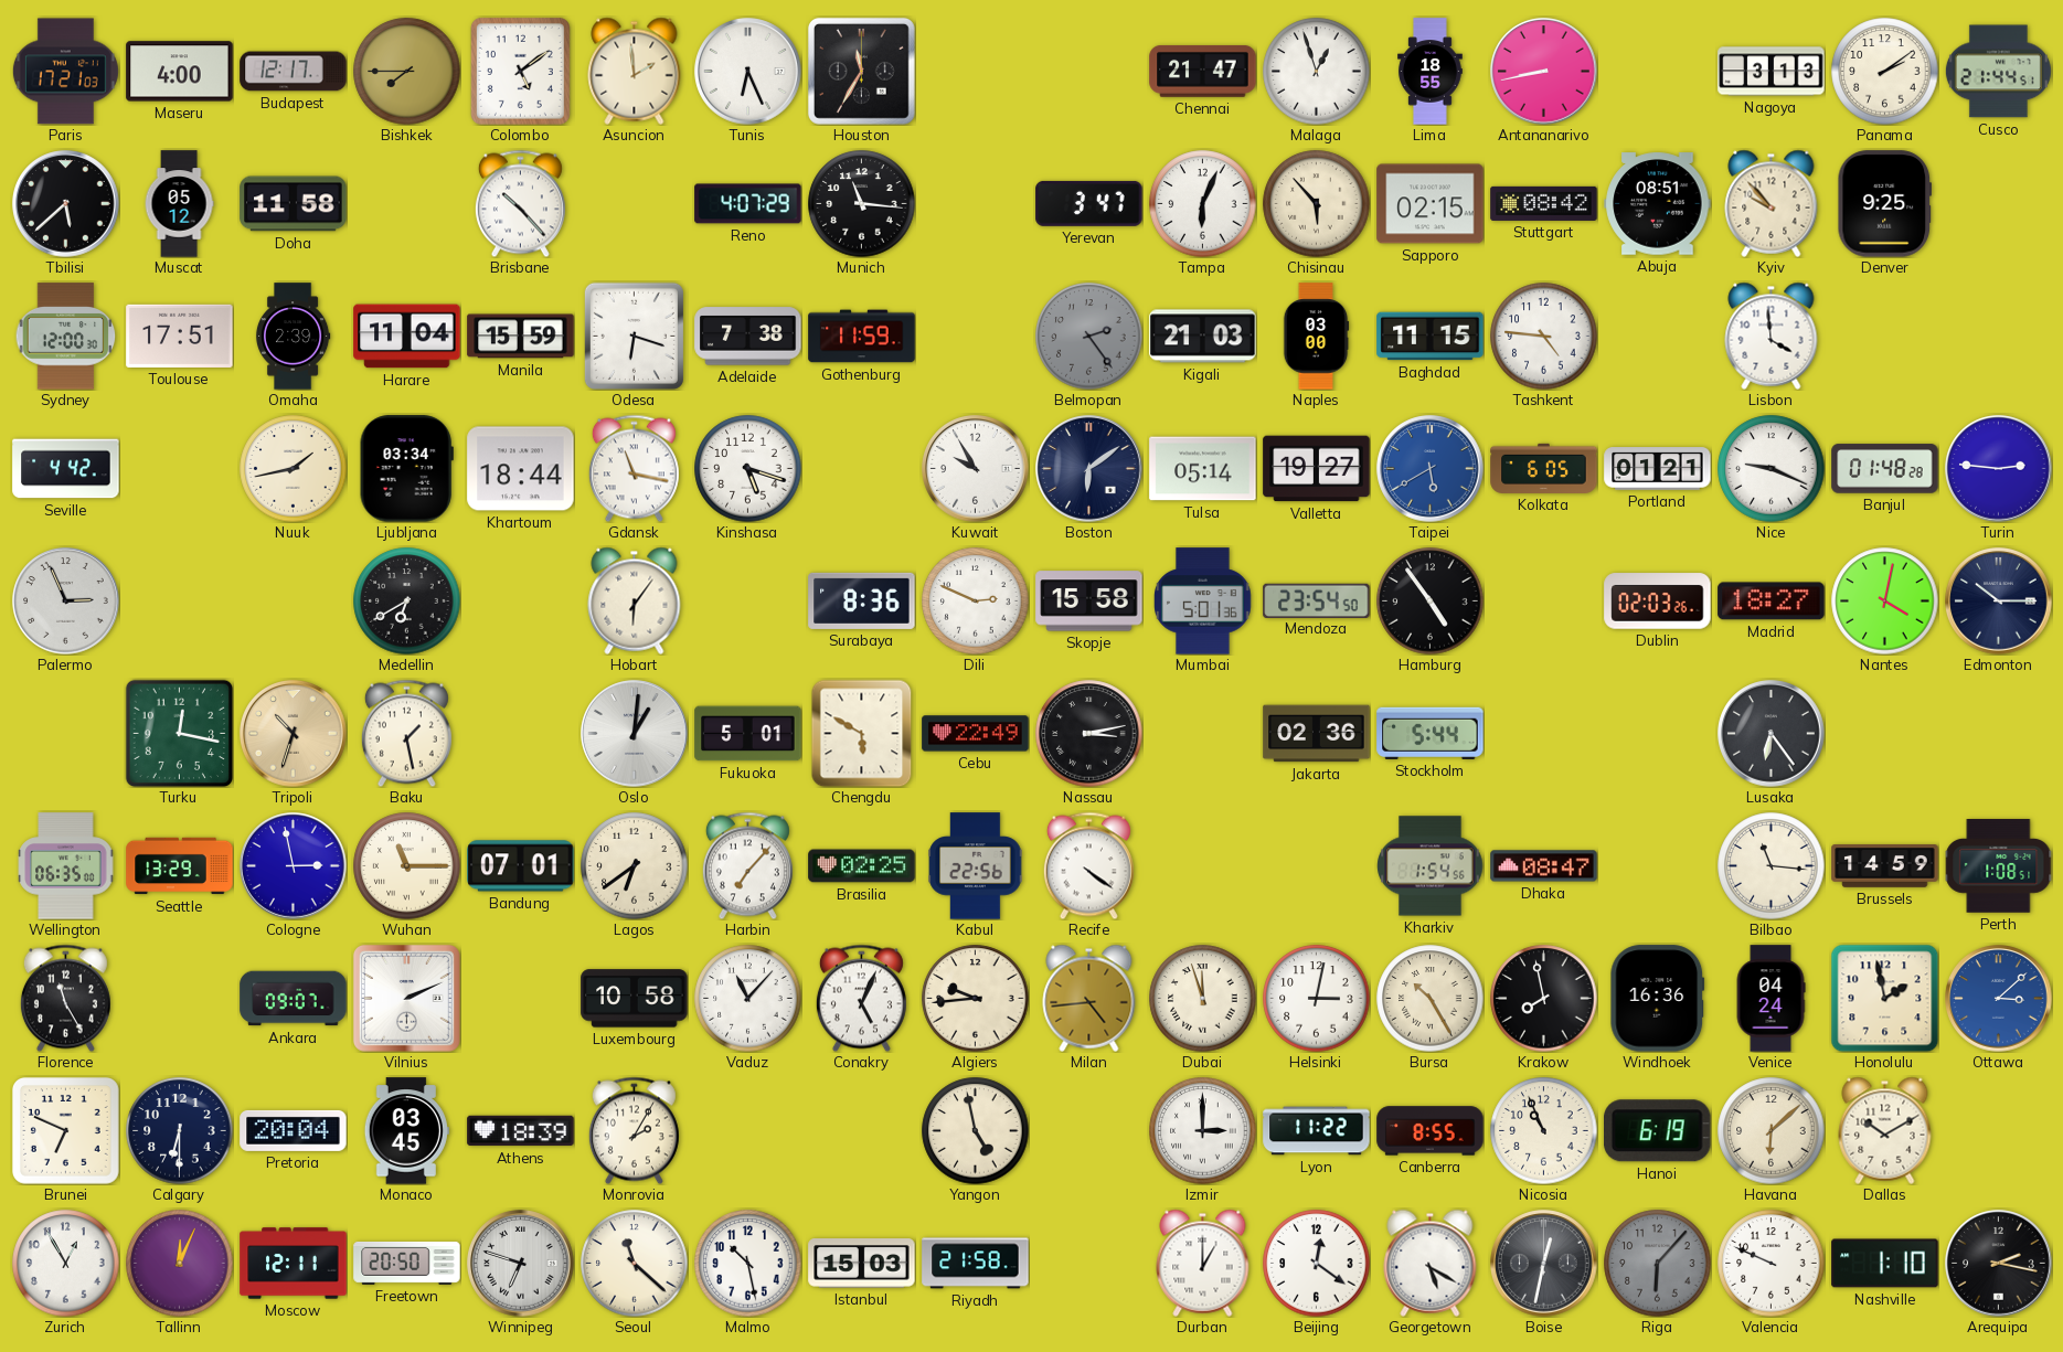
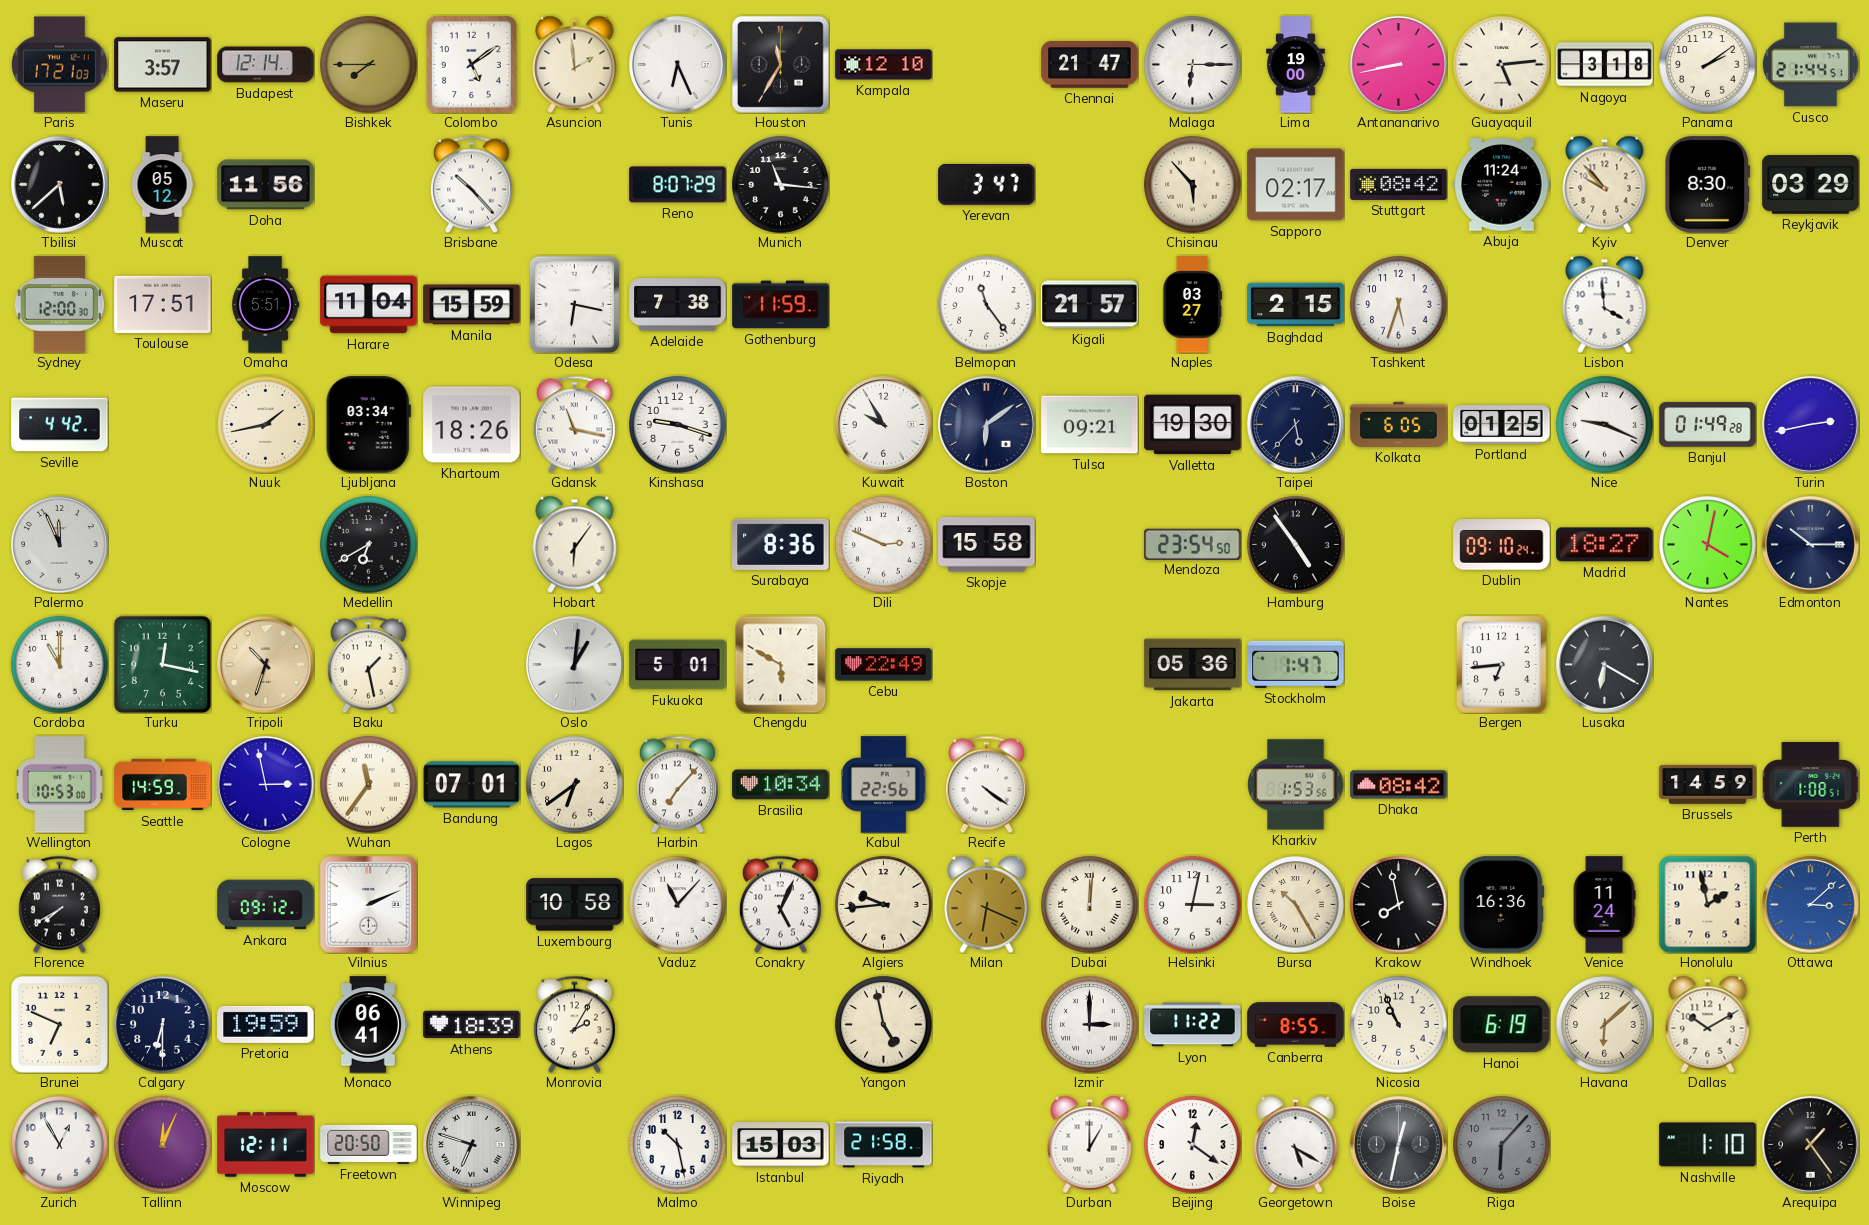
Maseru: 4:00 -> 3:57 (163, 65)
Budapest: 12:17 -> 12:14 (266, 65)
Kampala: none -> 12:10 (884, 65)
Malaga: 12:57 -> 6:15 (1193, 65)
Lima: 18:55 -> 19:00 (1296, 65)
Guayaquil: none -> 5:14 (1502, 65)
Nagoya: 3:13 -> 3:18 (1605, 65)
Doha: 11:58 -> 11:56 (266, 185)
Reno: 4:07 -> 8:07 (678, 185)
Tampa: 6:04 -> none (1203, 204)
Sapporo: 02:15 -> 02:17 (1296, 185)
Abuja: 08:51 -> 11:24 (1502, 185)
Denver: 9:25 -> 8:30 (1707, 185)
Reykjavik: none -> 03:29 (1811, 185)
Omaha: 2:39 -> 5:51 (265, 305)
Odesa: 6:18 -> 6:17 (574, 304)
Belmopan: 2:24 -> 11:24 (987, 305)
Belmopan dial: grey -> white (987, 305)
Kigali: 21:03 -> 21:57 (1090, 305)
Naples: 03:00 -> 03:27 (1192, 305)
Baghdad: 11:15 -> 2:15 (1296, 305)
Tashkent: 4:46 -> 5:33 (1399, 305)
Khartoum: 18:44 -> 18:26 (472, 425)
Kinshasa: 5:18 -> 9:18 (678, 425)
Tulsa: 05:14 -> 09:21 (1090, 425)
Valletta: 19:27 -> 19:30 (1193, 425)
Taipei: 5:40 -> 5:37 (1296, 425)
Taipei dial: blue -> navy (1296, 425)
Portland: 01:21 -> 01:25 (1502, 425)
Banjul: 01:48 -> 01:49 (1708, 425)
Turin: 2:46 -> 2:43 (1811, 425)
Palermo: 2:56 -> 11:56 (60, 545)
Mumbai: 5:01 -> none (1203, 602)
Dublin: 02:03 -> 09:10 (1502, 545)
Cordoba: none -> 11:00 (60, 665)
Nassau: 3:13 -> none (1089, 734)
Jakarta: 02:36 -> 05:36 (1193, 665)
Stockholm: 5:44 -> 1:47 (1296, 664)
Bergen: none -> 6:44 (1501, 664)
Lusaka: 6:24 -> 6:20 (1605, 665)
Wellington: 06:35 -> 10:53 (60, 785)
Seattle: 13:29 -> 14:59 (163, 785)
Wuhan: 11:15 -> 11:36 (369, 785)
Brasilia: 02:25 -> 10:34 (781, 785)
Kharkiv: 1:54 -> 1:53 (1296, 785)
Dhaka: 08:47 -> 08:42 (1399, 785)
Bilbao: 11:16 -> none (1772, 866)
Florence: 11:25 -> 7:40 (59, 904)
Ankara: 09:07 -> 09:12 (266, 905)
Milan: 4:44 -> 6:19 (987, 904)
Dubai: 11:57 -> 12:01 (1090, 905)
Venice: 04:24 -> 11:24 (1604, 905)
Pretoria: 20:04 -> 19:59 (266, 1024)
Monaco: 03:45 -> 06:41 (368, 1025)
Seoul: 11:22 -> none (635, 1264)
Valencia: 9:49 -> none (1772, 1264)
Arequipa: 2:17 -> 1:24 (1811, 1145)
